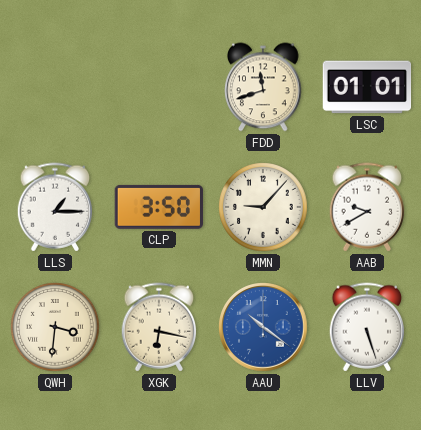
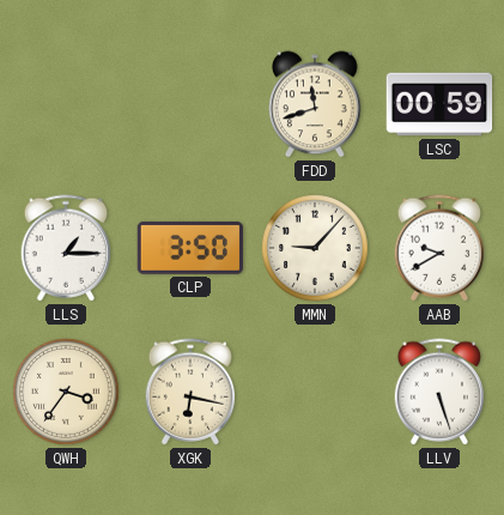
LSC: 01:01 -> 00:59 (439, 104)
QWH: 3:31 -> 3:36 (66, 392)
AAU: 10:21 -> none (263, 327)
